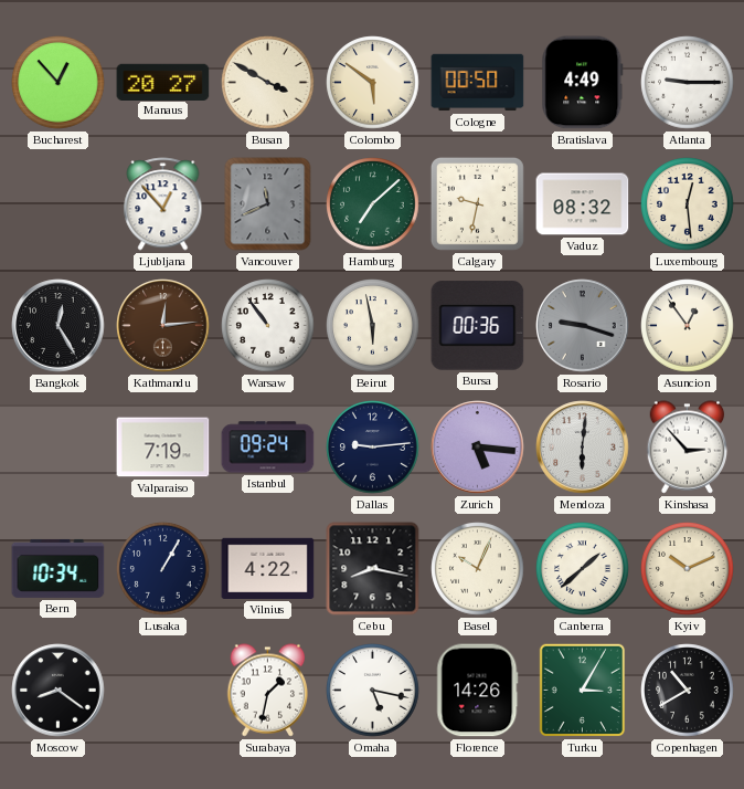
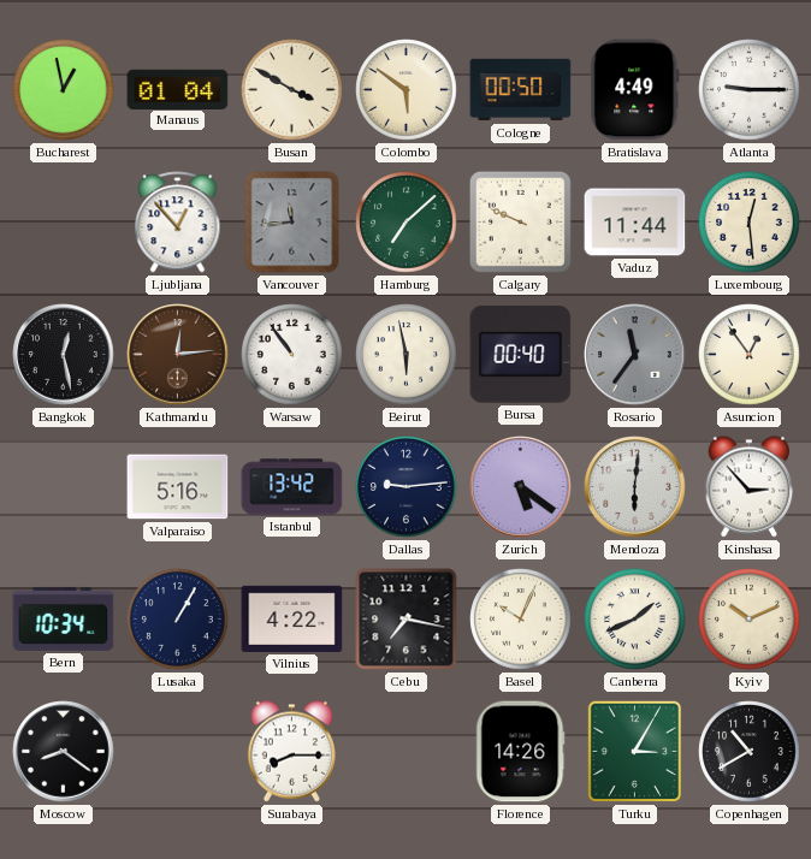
Bucharest: 12:53 -> 12:58 (64, 90)
Manaus: 20:27 -> 01:04 (178, 89)
Vancouver: 11:41 -> 11:44 (292, 223)
Calgary: 9:32 -> 9:49 (520, 221)
Vaduz: 08:32 -> 11:44 (635, 223)
Bangkok: 12:25 -> 12:28 (64, 355)
Bursa: 00:36 -> 00:40 (521, 355)
Rosario: 9:18 -> 11:36 (635, 355)
Valparaiso: 7:19 -> 5:16 (178, 487)
Istanbul: 09:24 -> 13:42 (292, 487)
Zurich: 5:16 -> 5:21 (521, 487)
Cebu: 8:17 -> 7:17 (407, 620)
Canberra: 1:38 -> 1:41 (635, 620)
Surabaya: 1:32 -> 8:15 (292, 752)
Omaha: 5:17 -> none (373, 691)
